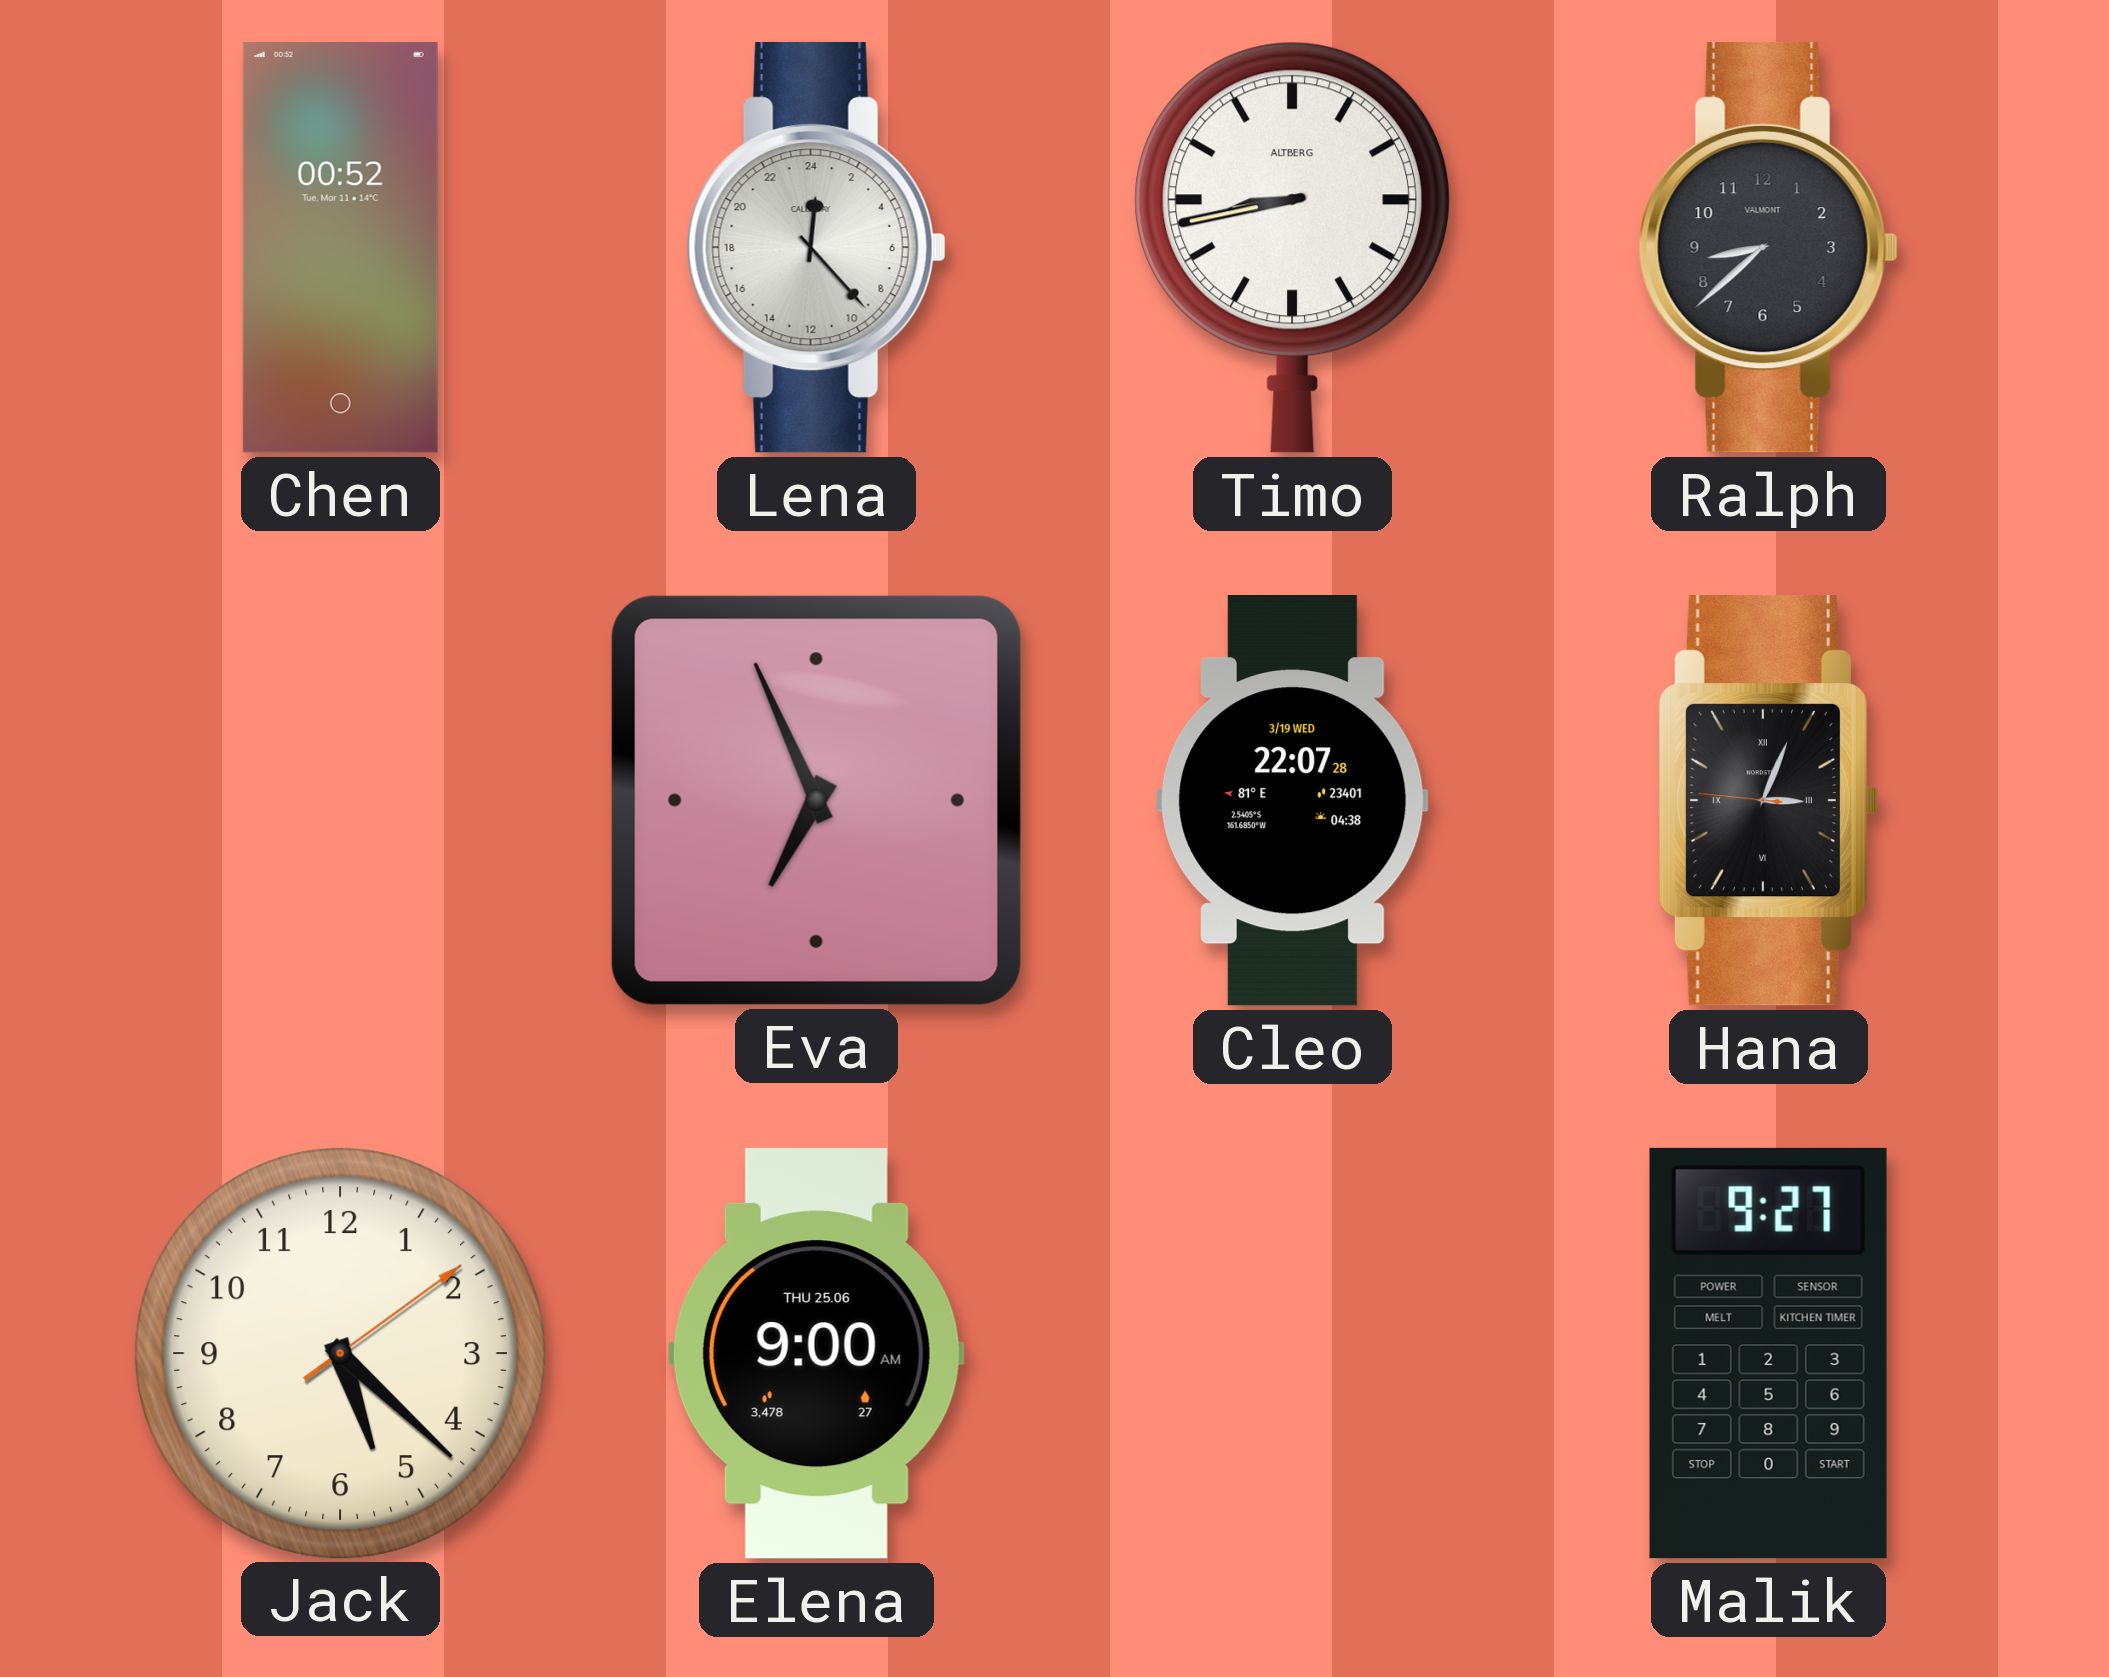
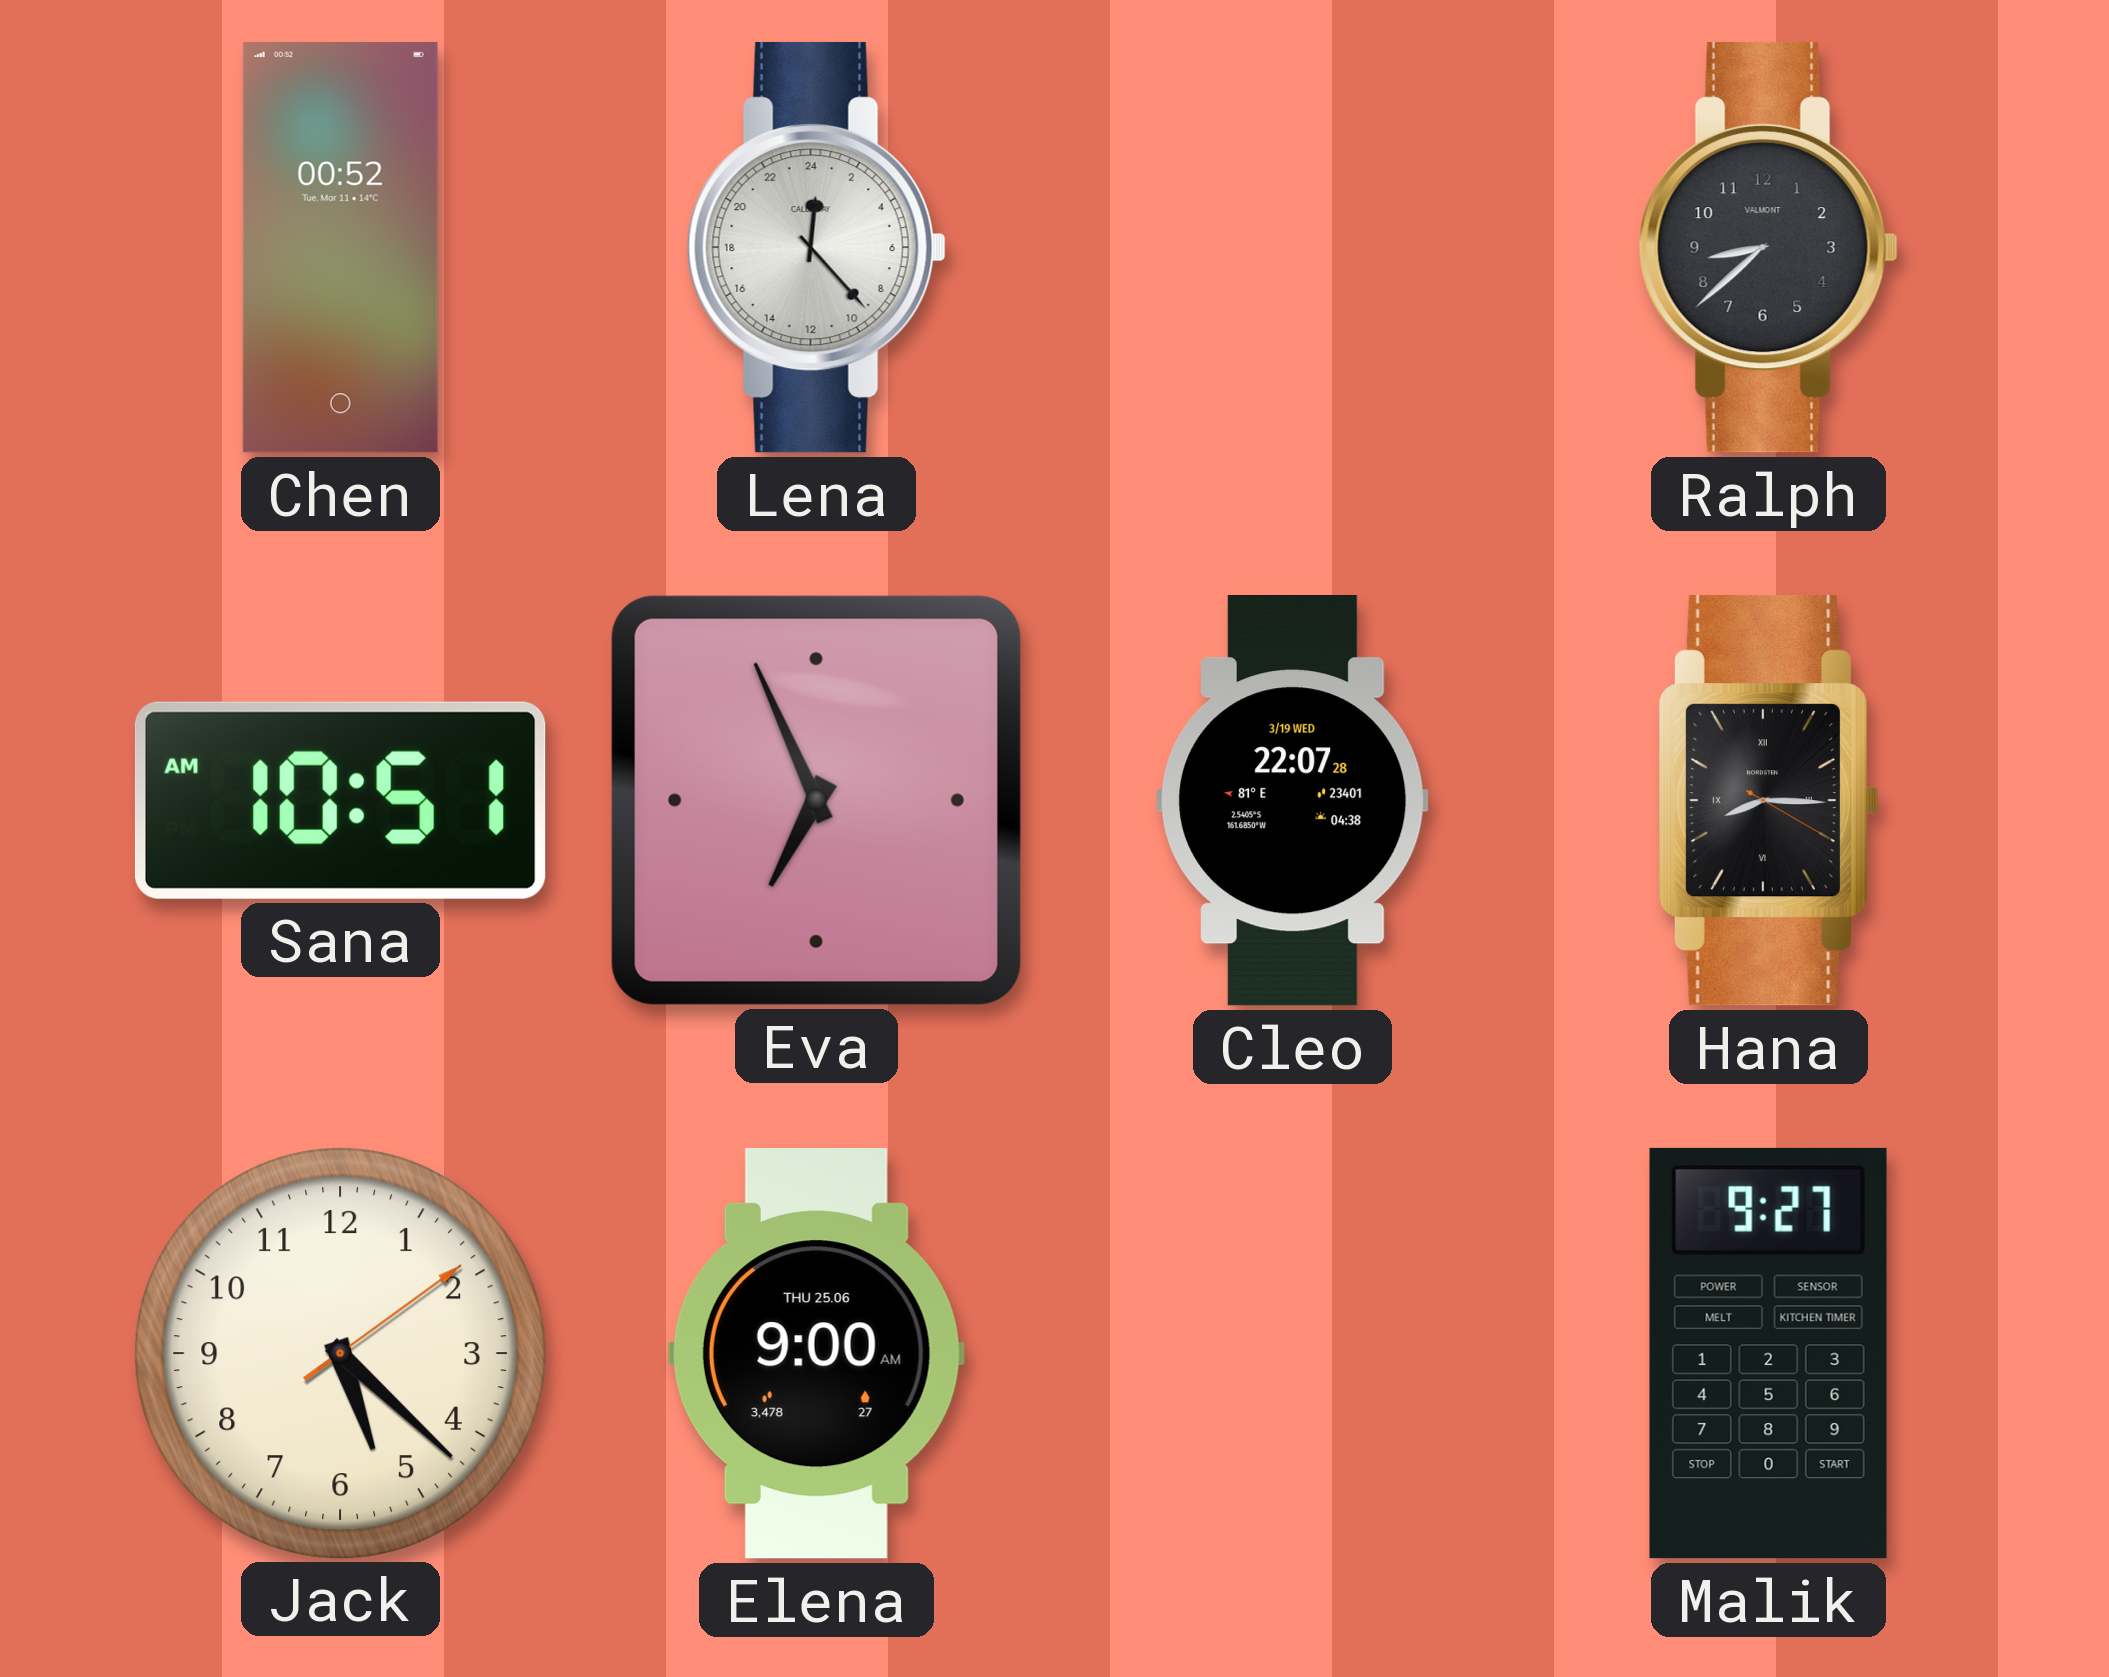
Timo: 8:43 -> none (1292, 247)
Sana: none -> 10:51 (340, 800)
Hana: 3:03 -> 8:15 (1768, 800)
